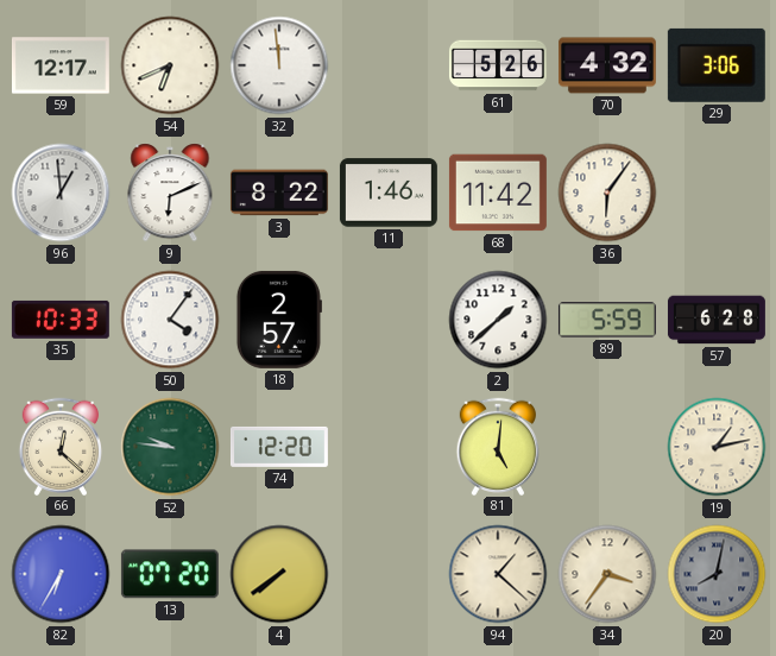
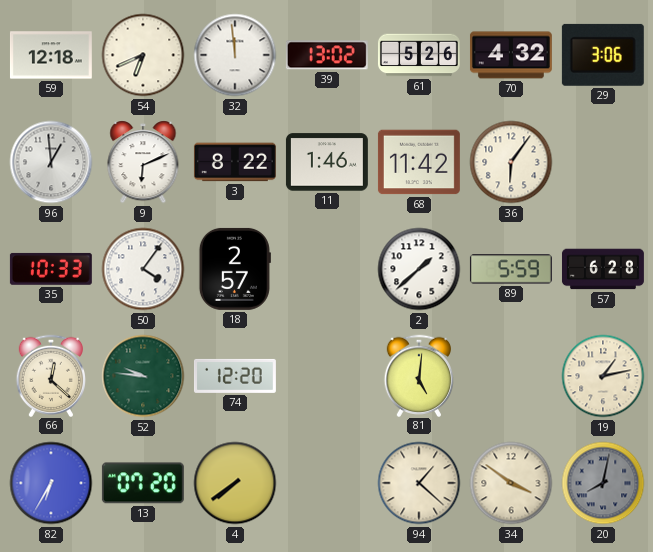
59: 12:17 -> 12:18 (51, 55)
39: none -> 13:02 (327, 55)
34: 3:36 -> 3:51 (511, 483)
